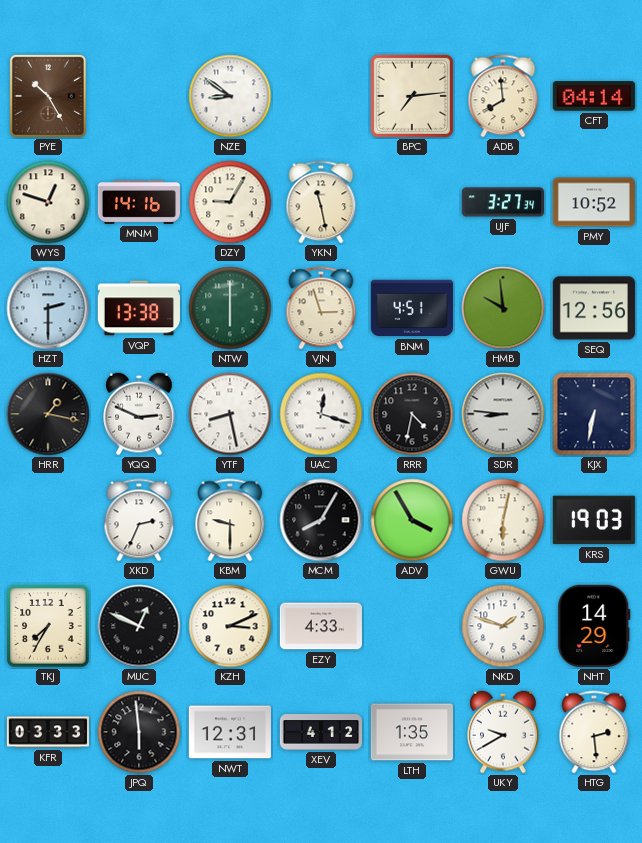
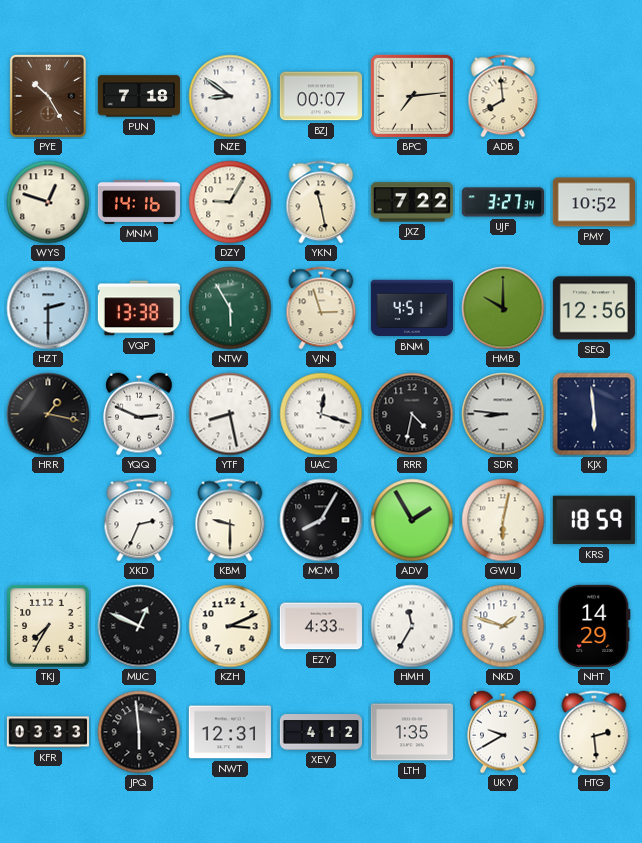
PUN: none -> 7:18 (139, 96)
BZJ: none -> 00:07 (321, 96)
CFT: 04:14 -> none (594, 96)
JXZ: none -> 7:22 (412, 202)
NTW: 6:00 -> 5:55 (230, 308)
HMB: 9:59 -> 10:00 (503, 308)
KJX: 6:32 -> 5:59 (594, 414)
ADV: 3:55 -> 1:55 (412, 520)
KRS: 19:03 -> 18:59 (594, 520)
HMH: none -> 11:35 (412, 626)
